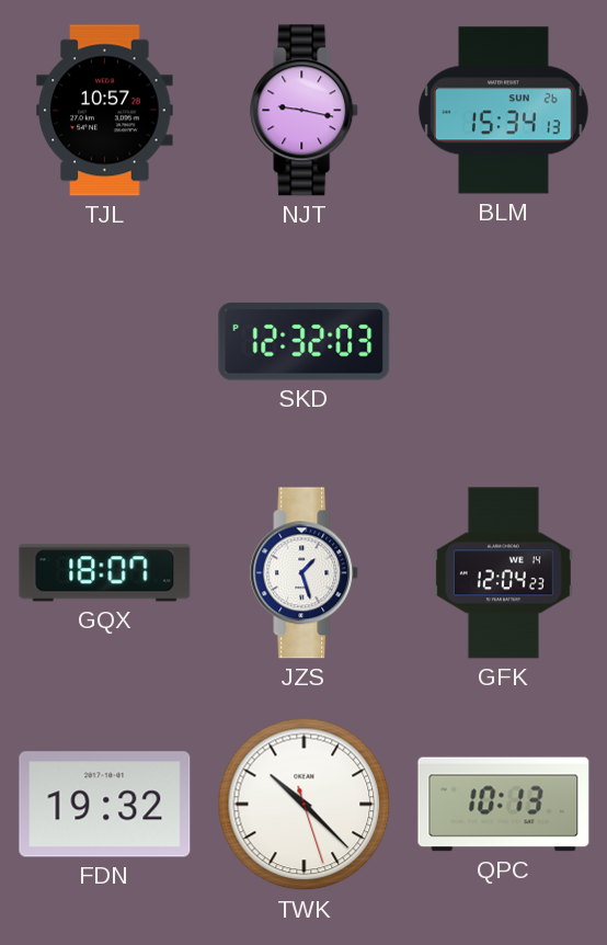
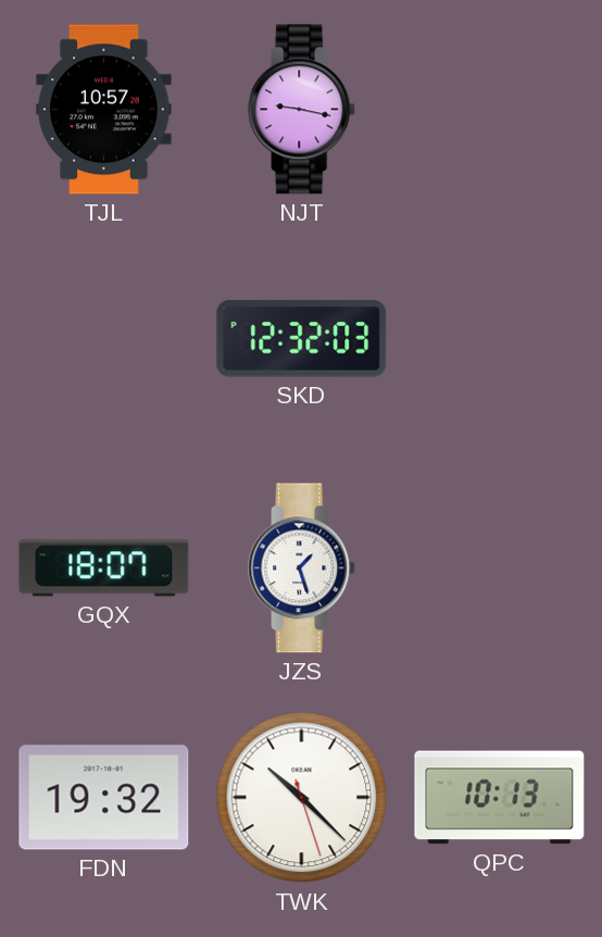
BLM: 15:34 -> none (504, 111)
GFK: 12:04 -> none (503, 573)
